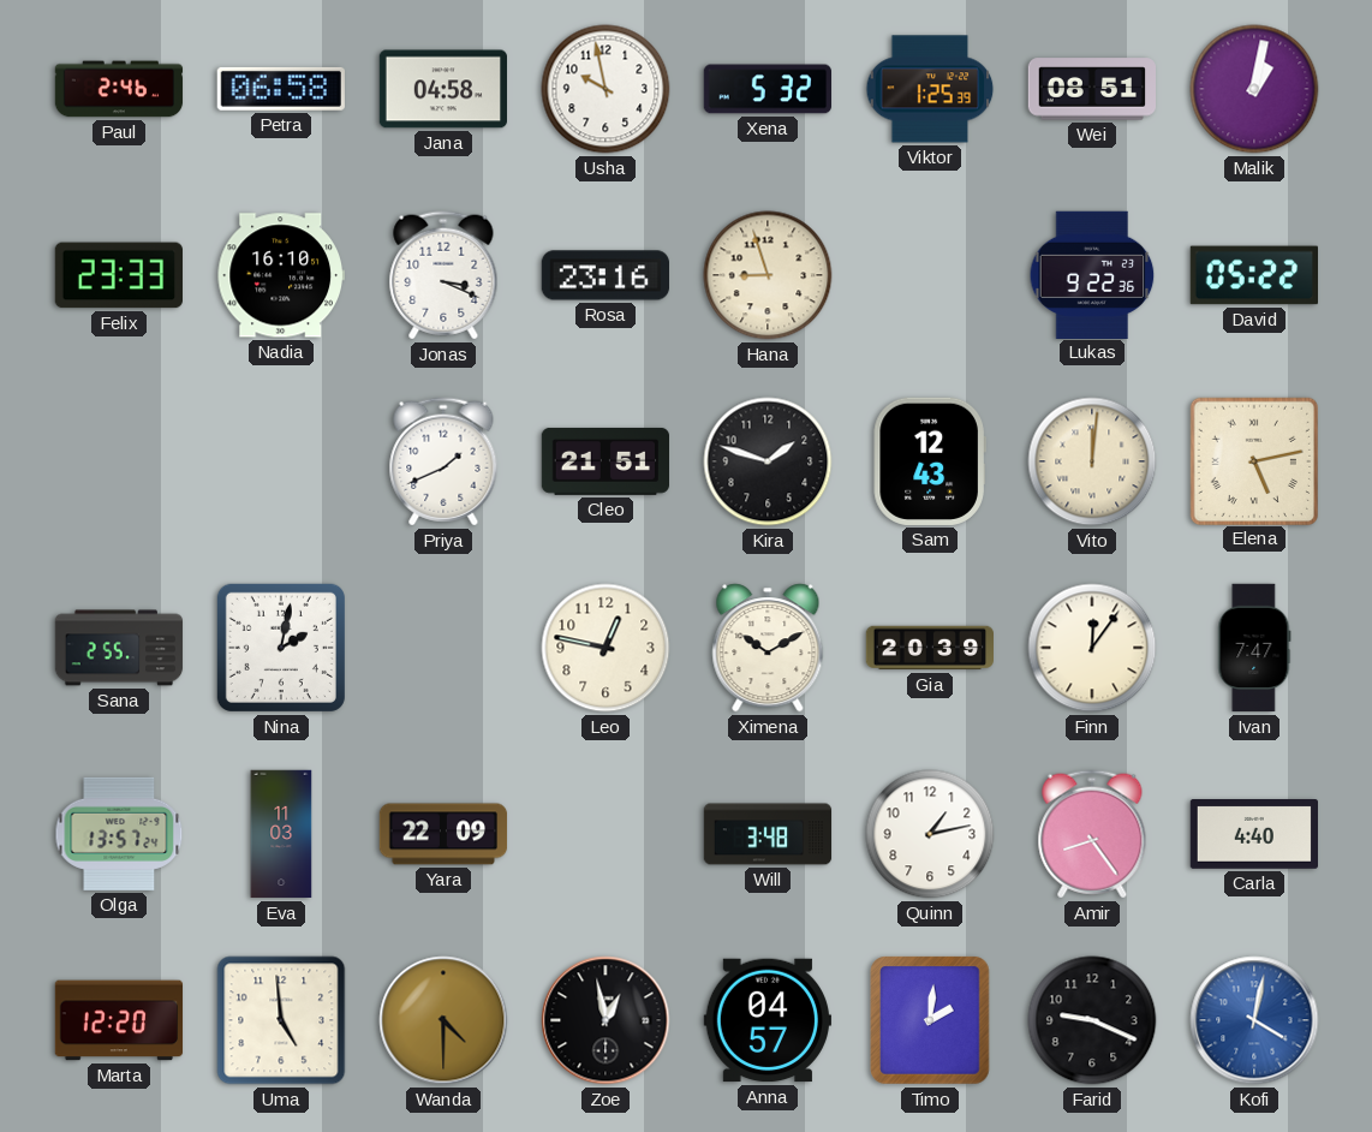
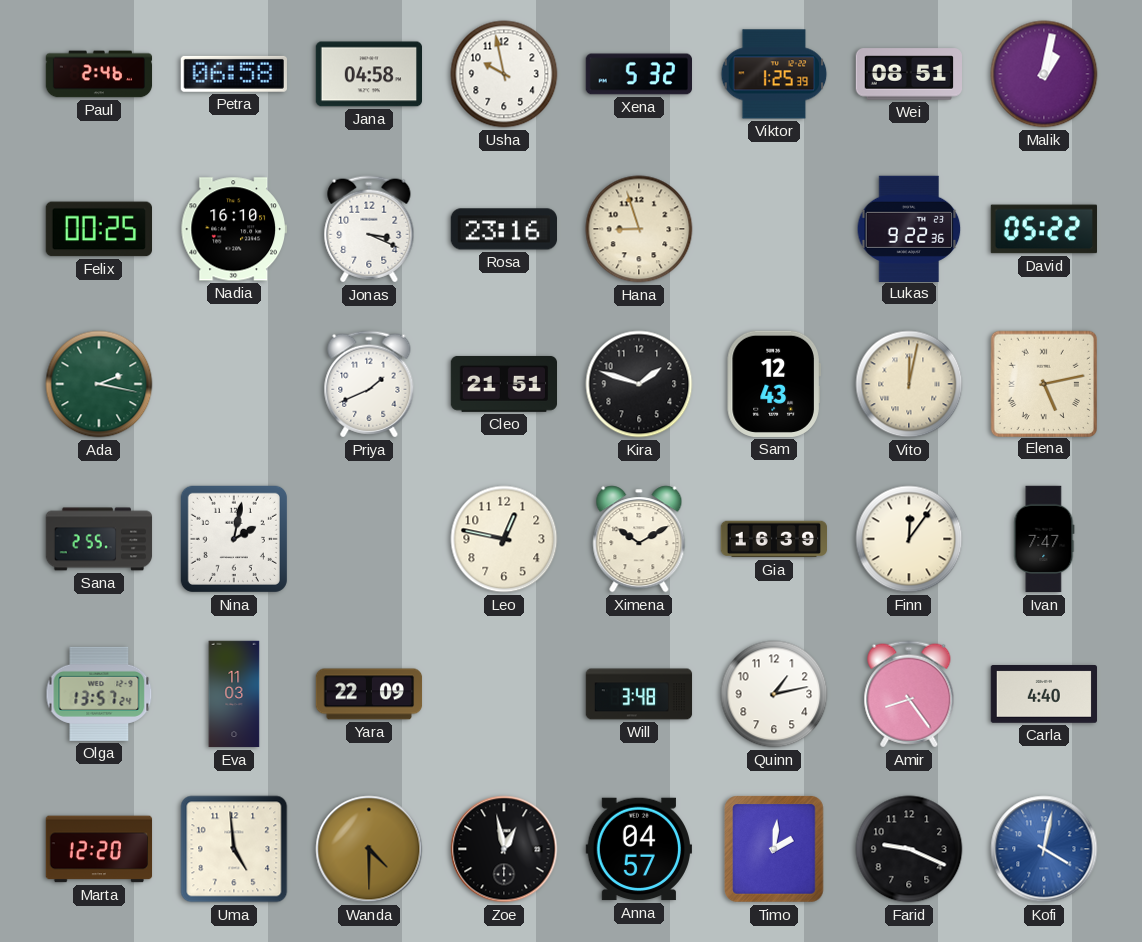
Felix: 23:33 -> 00:25 (98, 229)
Ada: none -> 2:17 (99, 384)
Vito: 12:01 -> 12:02 (909, 384)
Gia: 20:39 -> 16:39 (774, 539)
